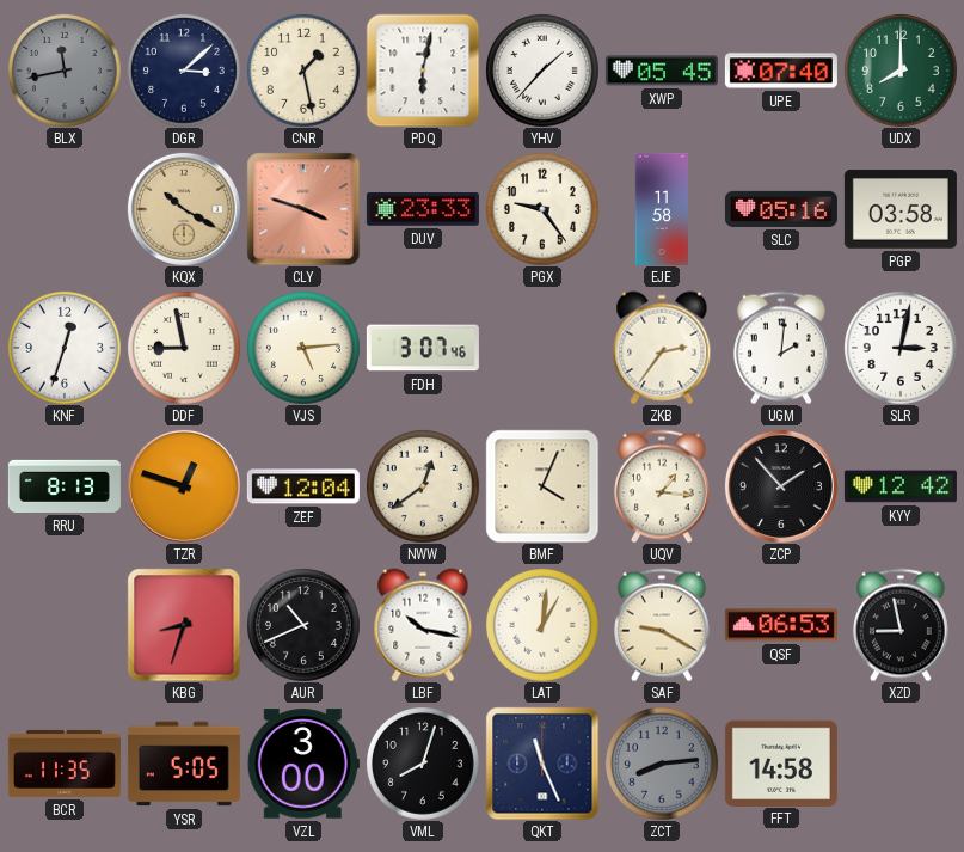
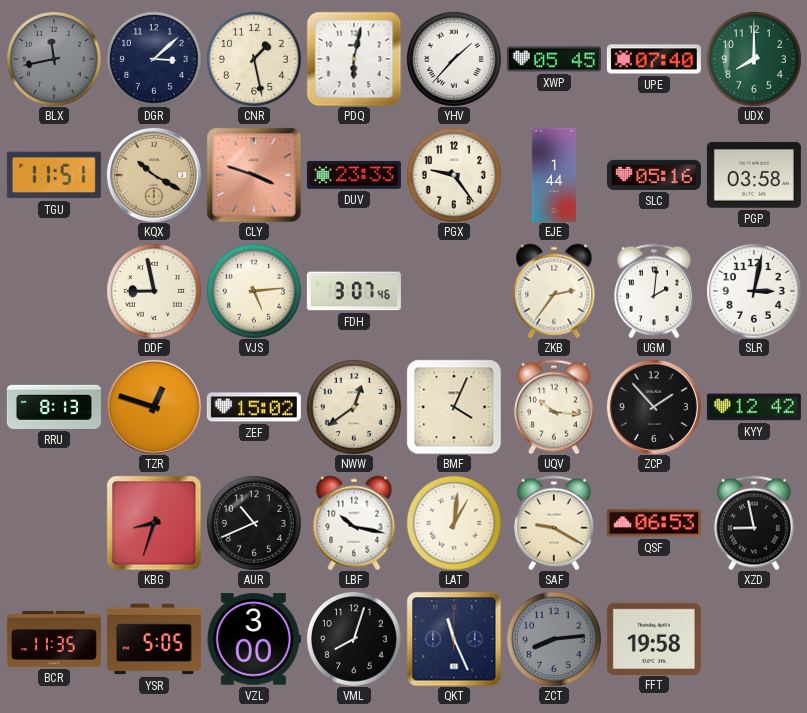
TGU: none -> 11:51 (54, 175)
EJE: 11:58 -> 1:44 (553, 175)
KNF: 12:33 -> none (65, 348)
ZEF: 12:04 -> 15:02 (254, 407)
UQV: 1:16 -> 10:16 (554, 407)
FFT: 14:58 -> 19:58 (654, 638)
